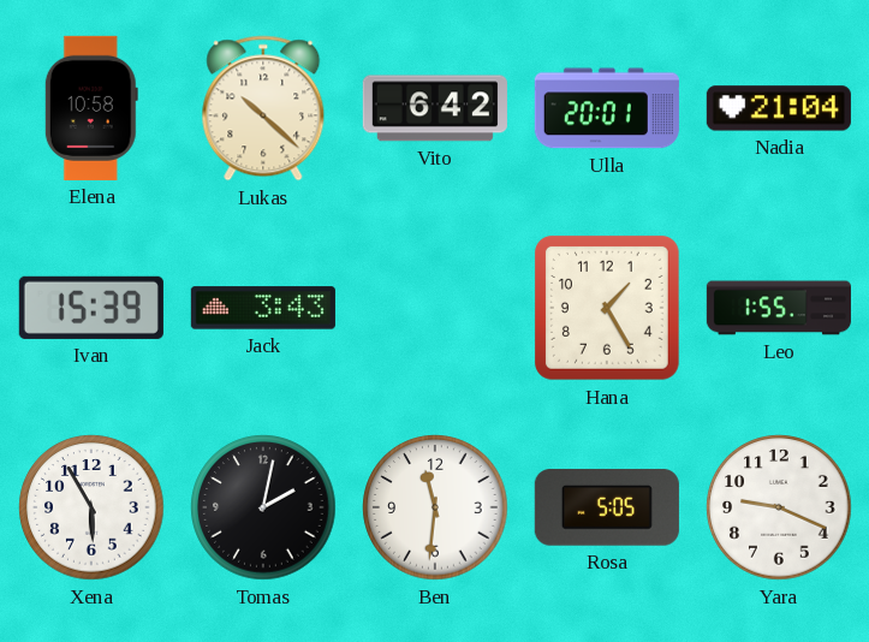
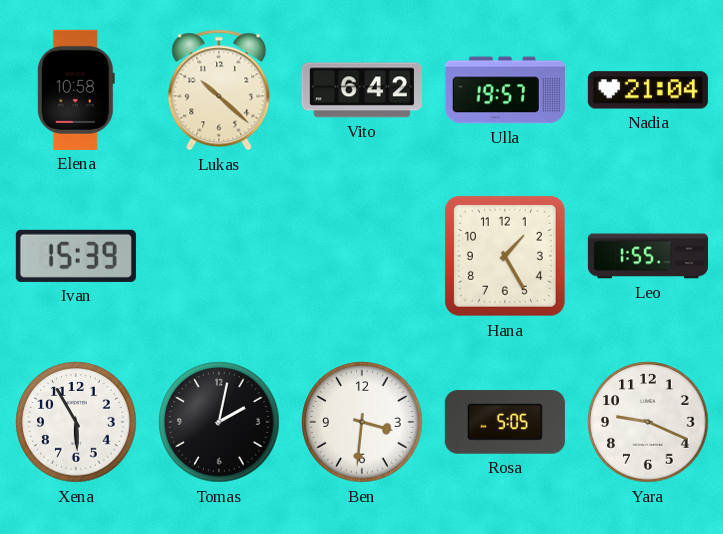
Ulla: 20:01 -> 19:57 (505, 90)
Jack: 3:43 -> none (263, 308)
Ben: 11:31 -> 3:31 (362, 422)
